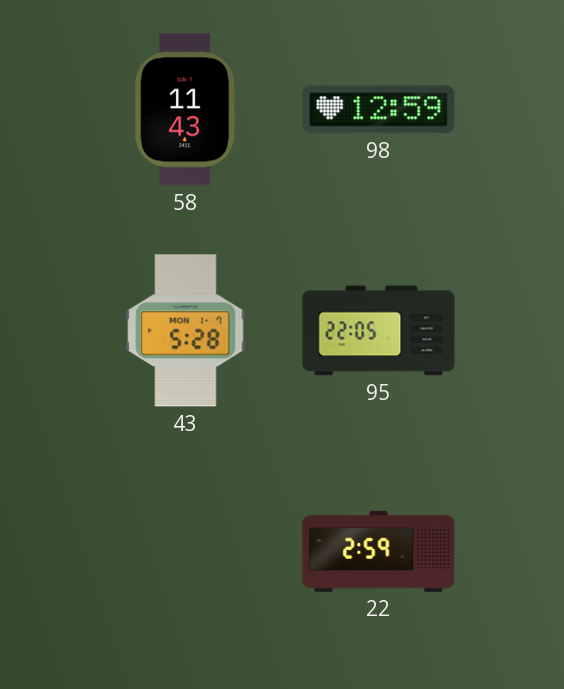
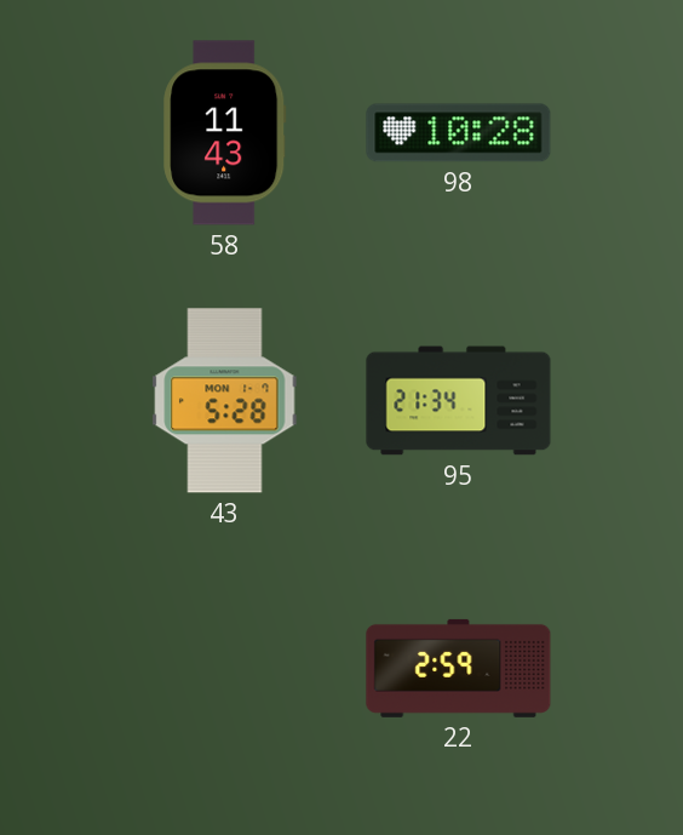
98: 12:59 -> 10:28 (459, 133)
95: 22:05 -> 21:34 (459, 401)
